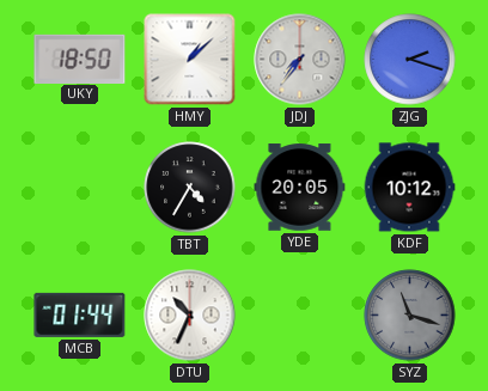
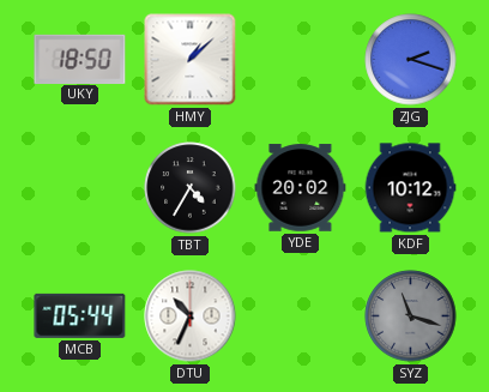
JDJ: 7:36 -> none (300, 60)
YDE: 20:05 -> 20:02 (301, 188)
MCB: 01:44 -> 05:44 (80, 315)
